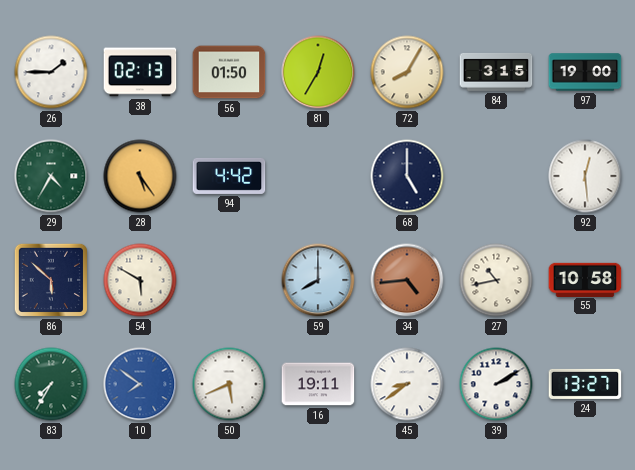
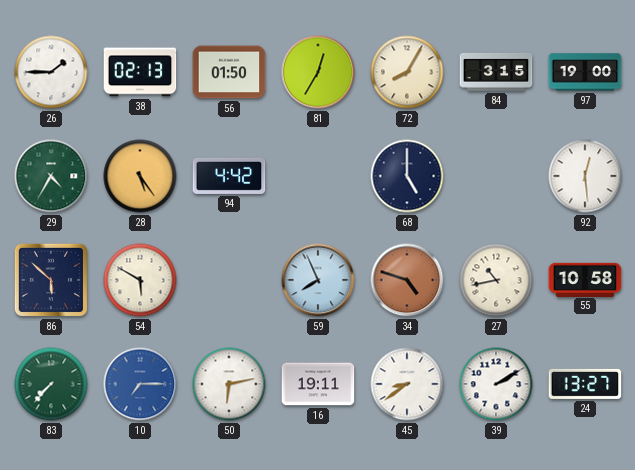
59: 8:00 -> 7:56 (318, 280)
34: 4:44 -> 4:48 (407, 280)
83: 7:35 -> 7:37 (51, 384)
10: 7:51 -> 7:15 (140, 384)
50: 5:41 -> 6:13 (229, 384)
